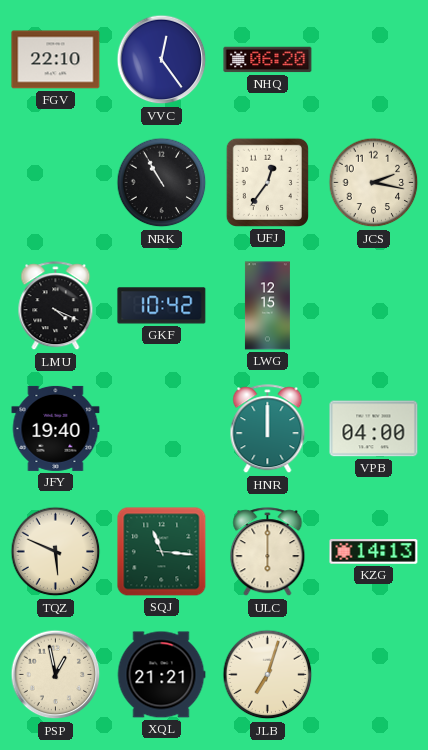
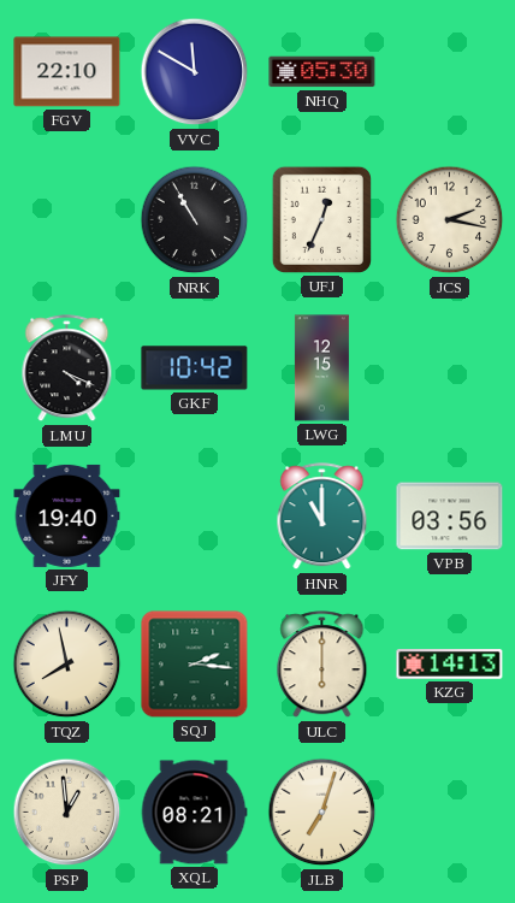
VVC: 12:24 -> 11:50 (195, 72)
NHQ: 06:20 -> 05:30 (322, 72)
UFJ: 12:36 -> 12:34 (321, 219)
HNR: 12:00 -> 11:00 (322, 517)
VPB: 04:00 -> 03:56 (450, 517)
TQZ: 5:49 -> 7:58 (67, 665)
SQJ: 11:16 -> 2:16 (195, 665)
PSP: 12:58 -> 12:59 (67, 813)
XQL: 21:21 -> 08:21 (194, 813)
